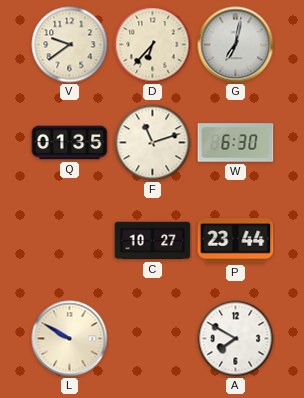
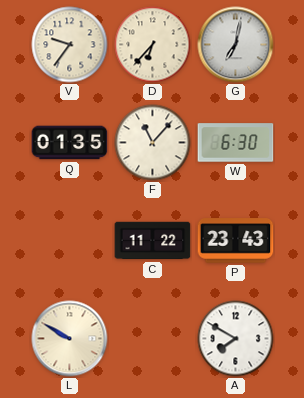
V: 9:39 -> 9:36 (70, 45)
F: 11:12 -> 11:07 (153, 143)
C: 10:27 -> 11:22 (153, 241)
P: 23:44 -> 23:43 (236, 241)
